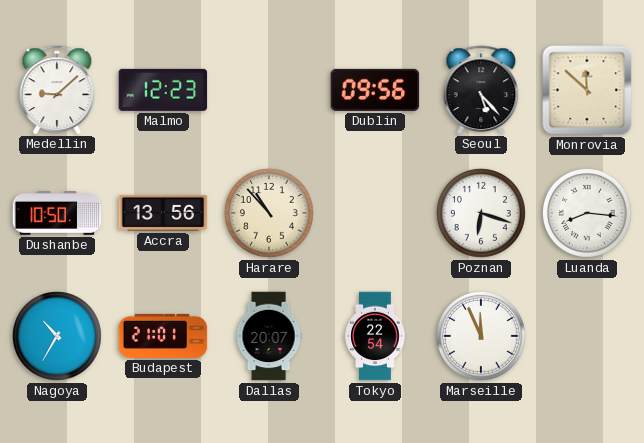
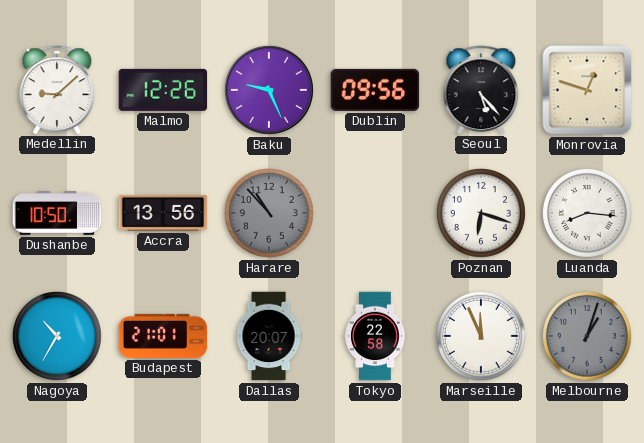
Malmo: 12:23 -> 12:26 (163, 90)
Baku: none -> 9:26 (269, 90)
Monrovia: 11:52 -> 12:48 (587, 90)
Harare dial: cream -> grey (269, 213)
Tokyo: 22:54 -> 22:58 (375, 336)
Melbourne: none -> 1:03 (587, 336)
